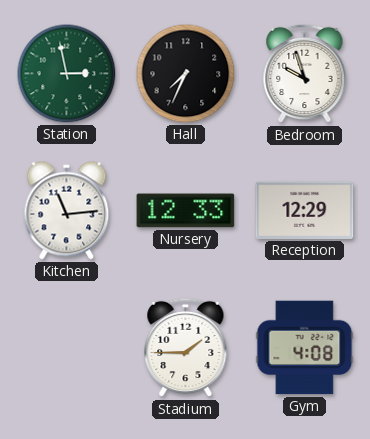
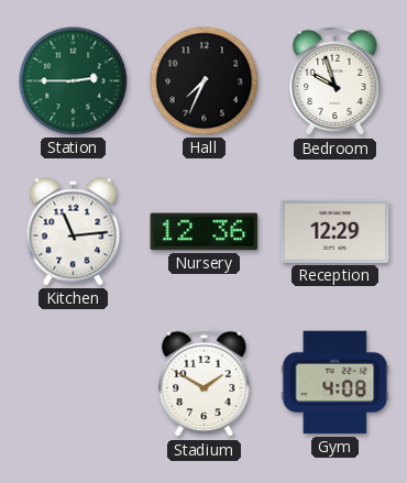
Station: 2:58 -> 2:45 (74, 81)
Nursery: 12:33 -> 12:36 (205, 232)
Stadium: 1:45 -> 1:50 (205, 383)
